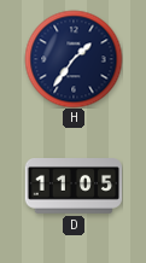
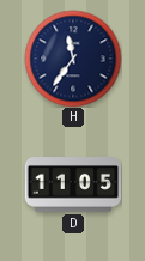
H: 1:36 -> 11:36 (73, 59)
